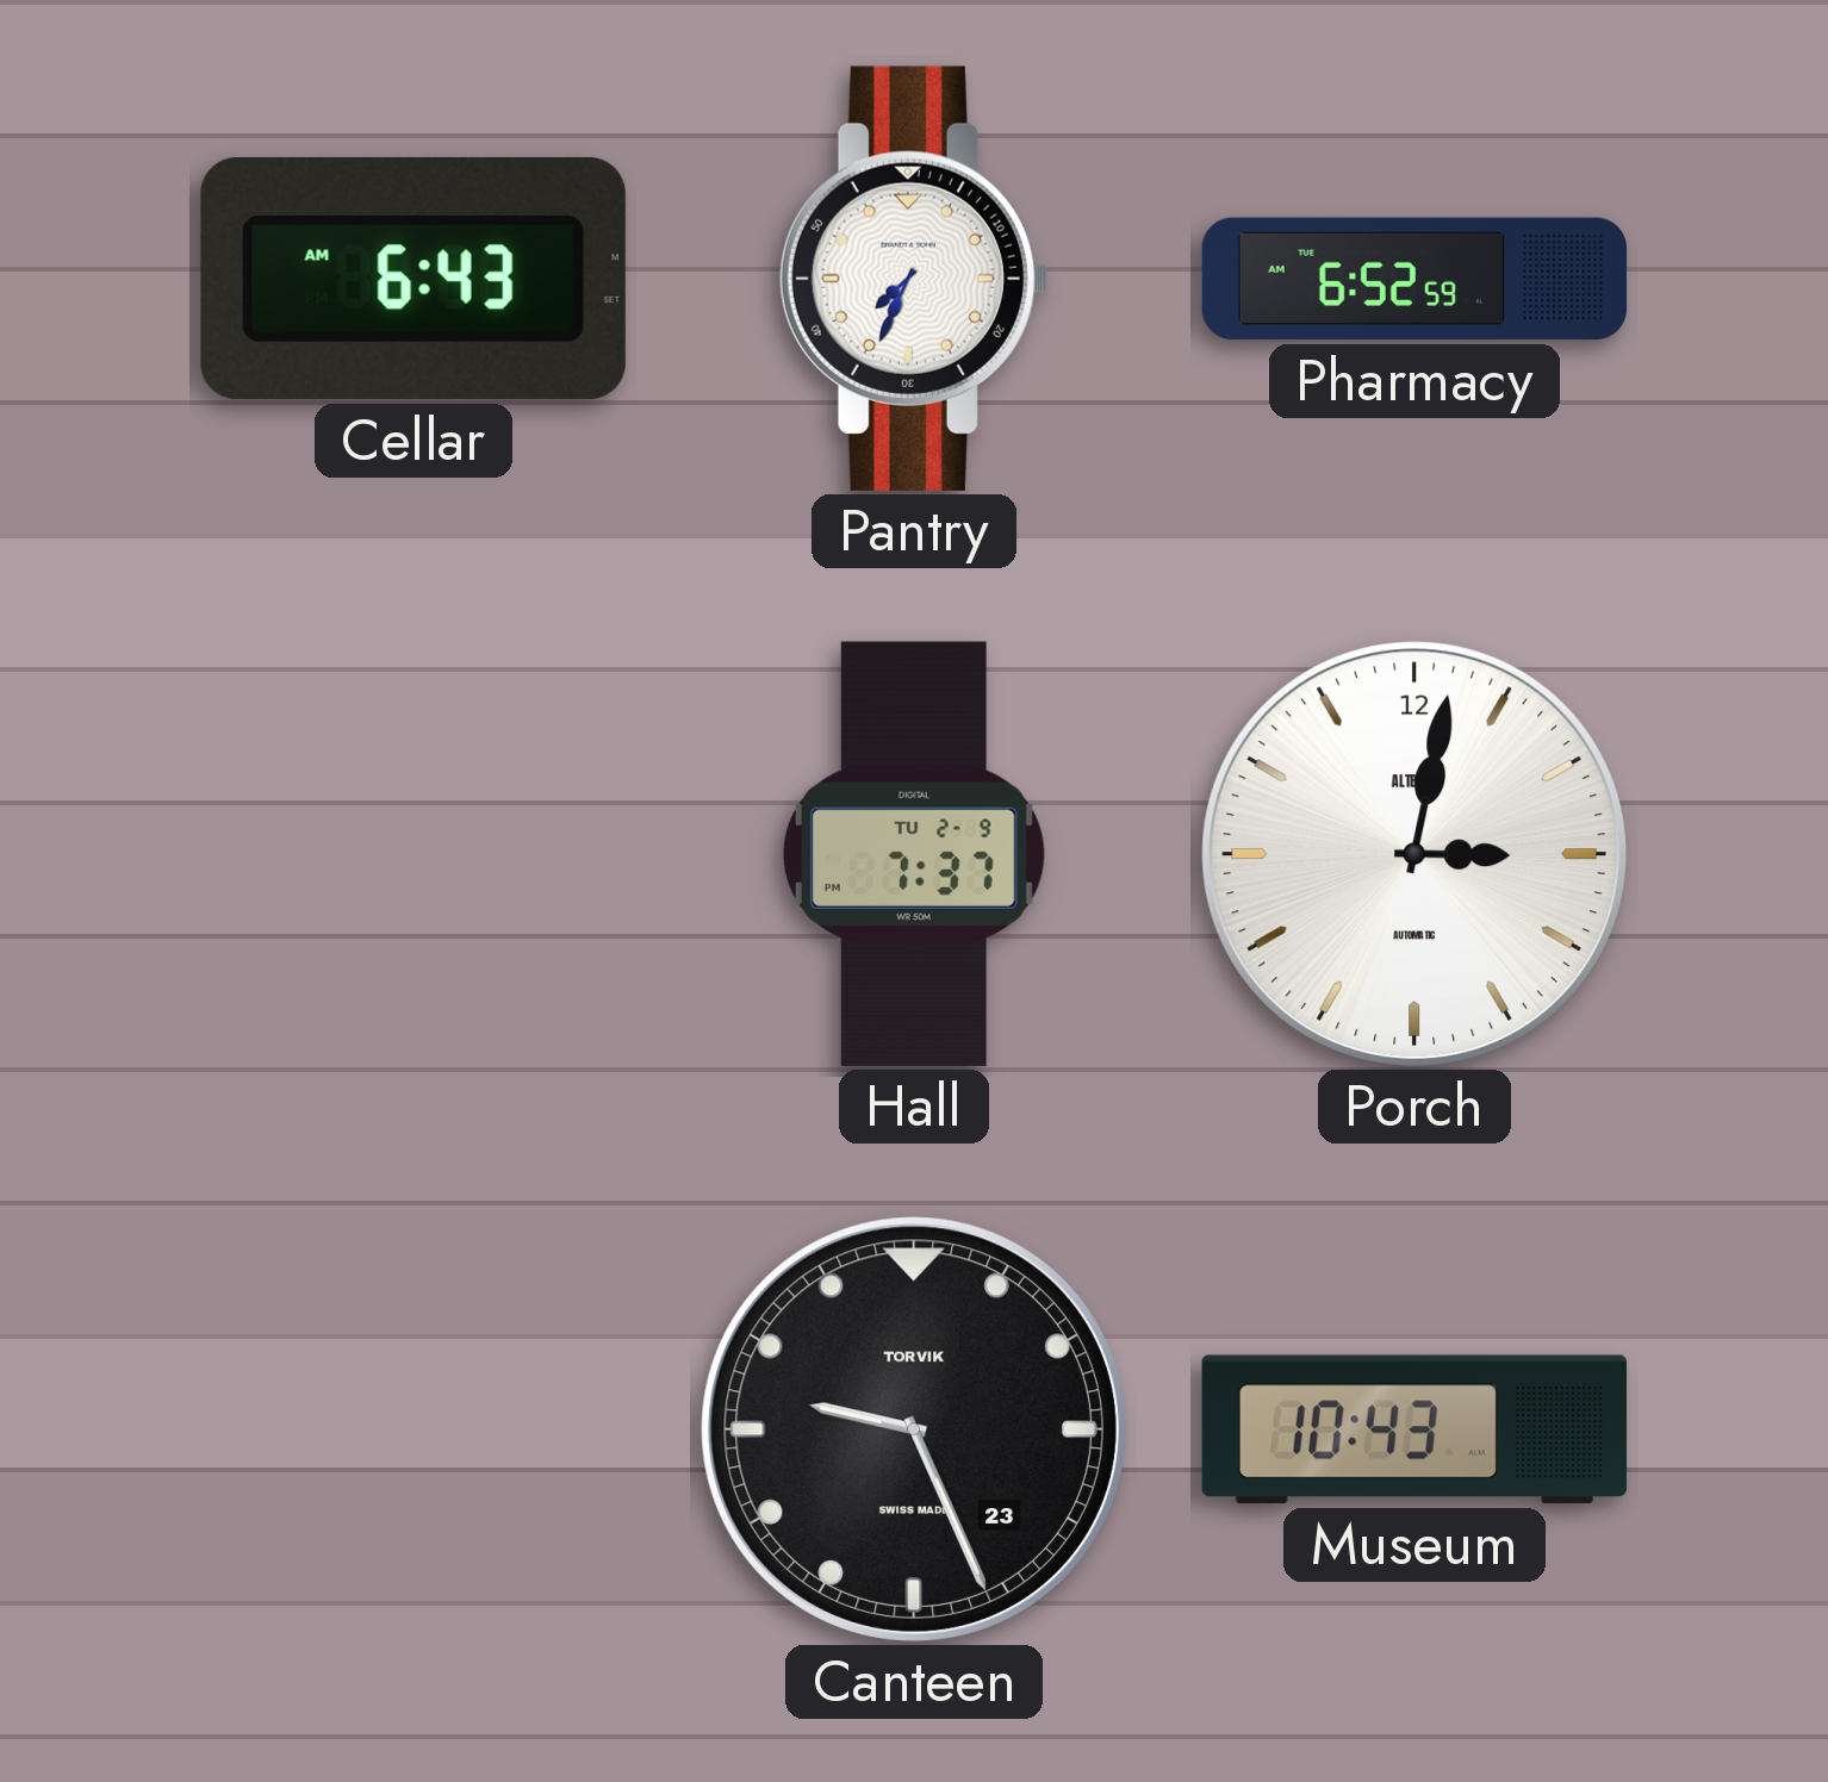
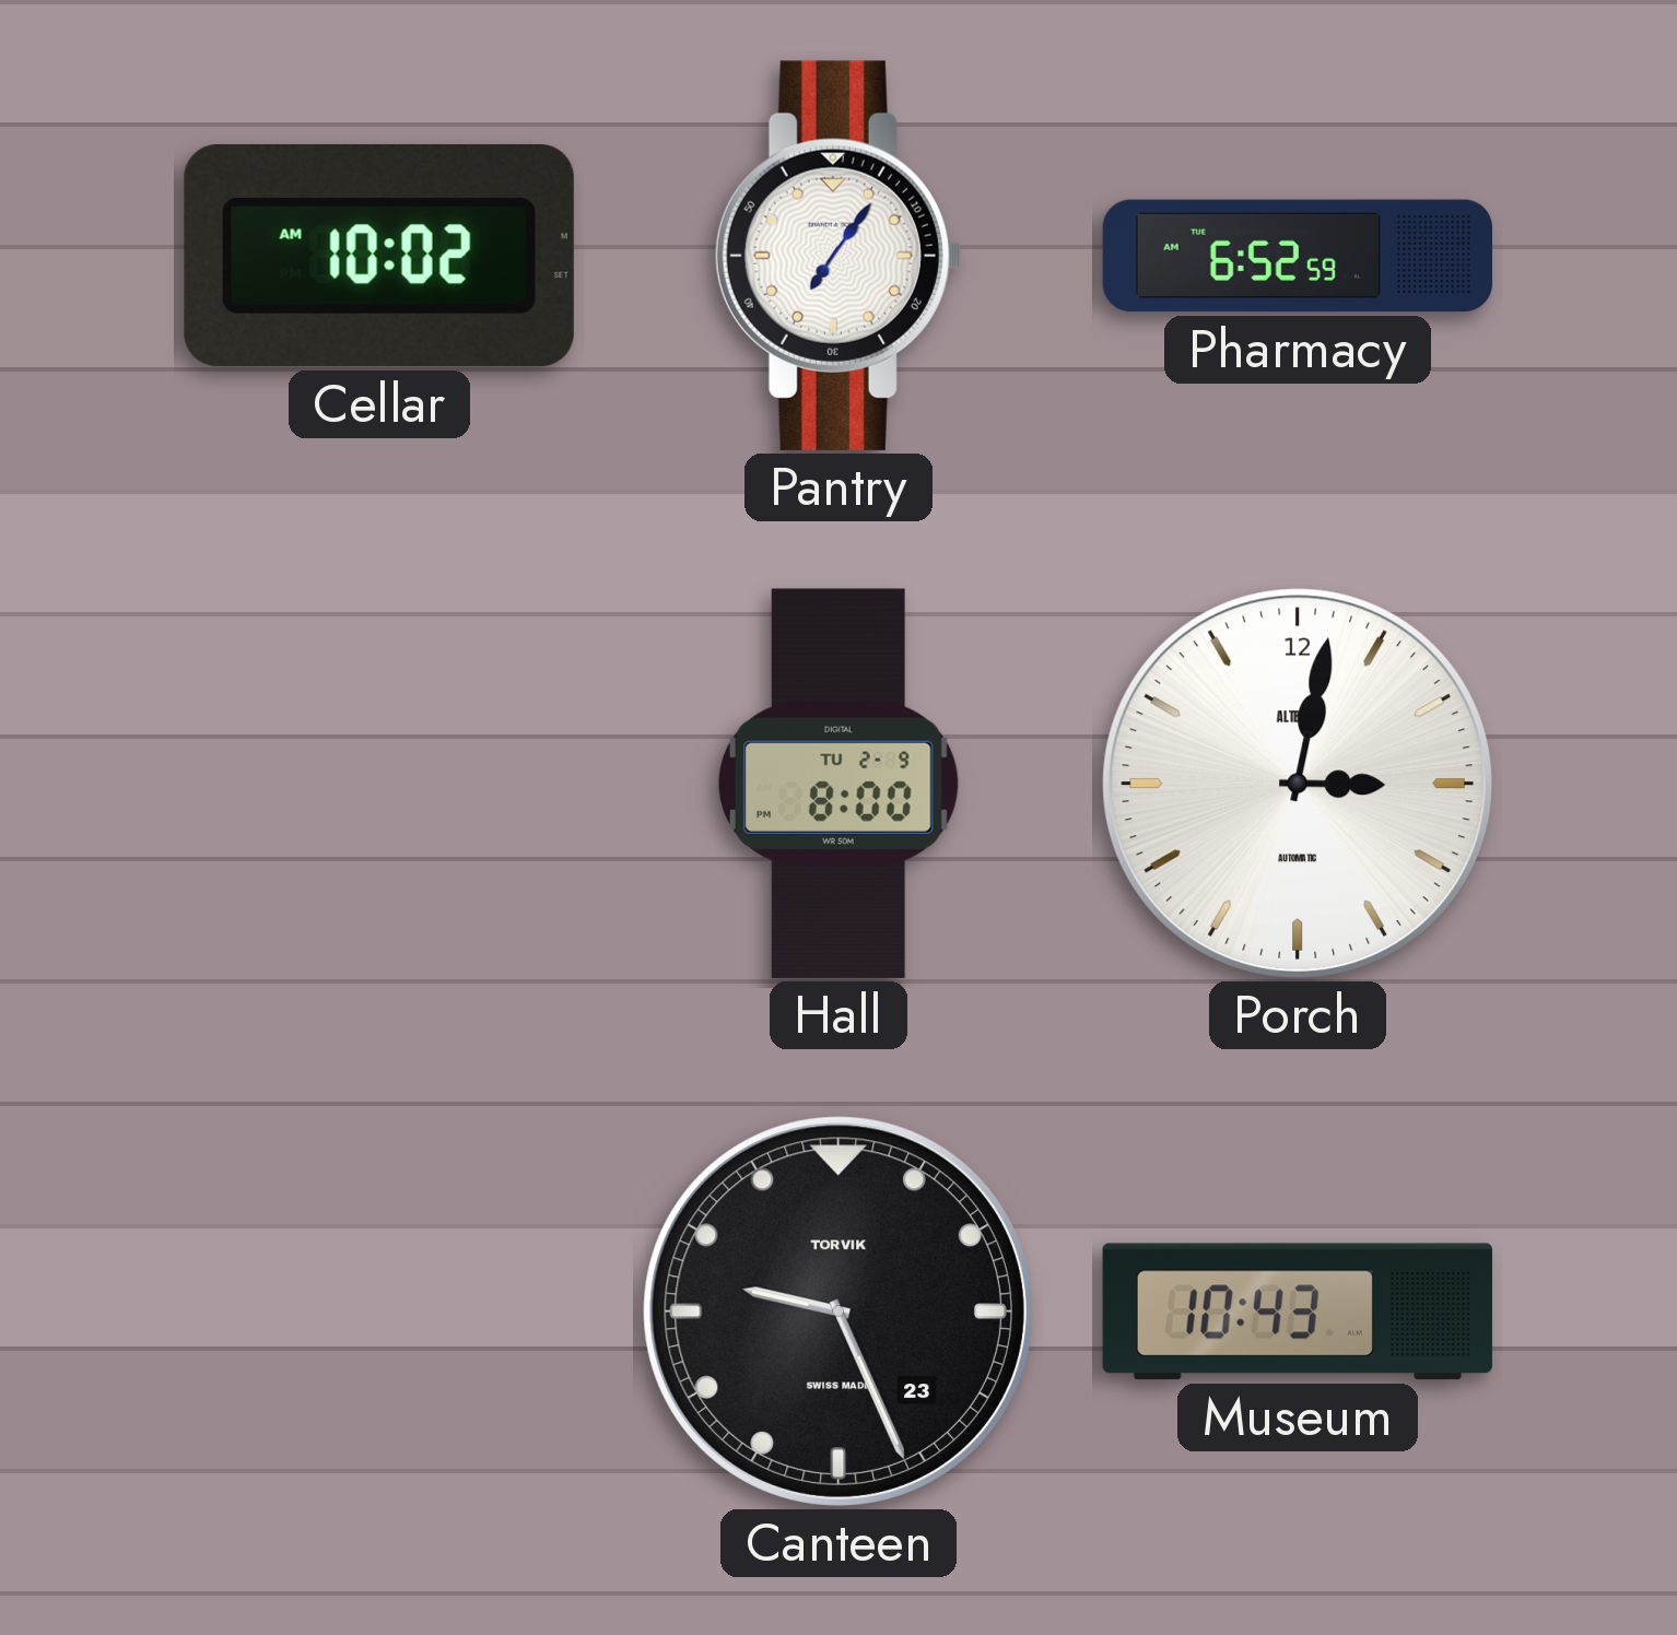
Cellar: 6:43 -> 10:02 (379, 257)
Pantry: 7:34 -> 7:06 (837, 256)
Hall: 7:37 -> 8:00 (838, 784)
